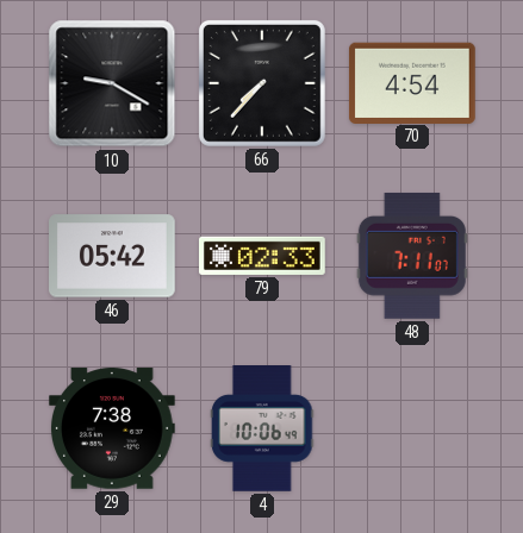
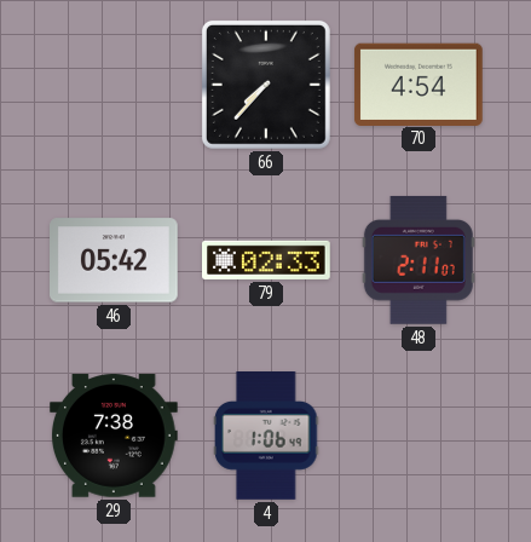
10: 9:20 -> none (112, 83)
48: 7:11 -> 2:11 (419, 260)
4: 10:06 -> 1:06 (266, 437)
